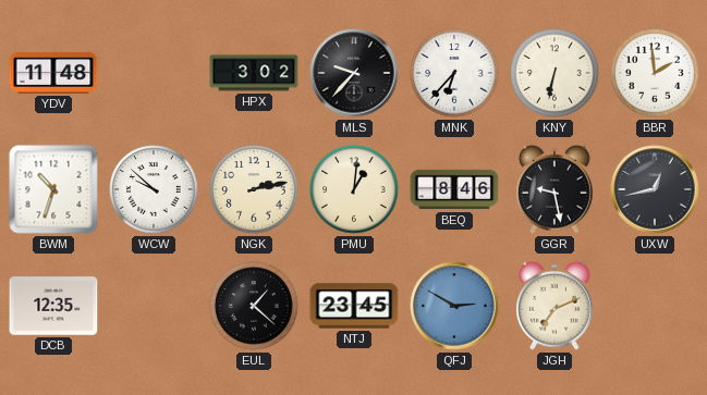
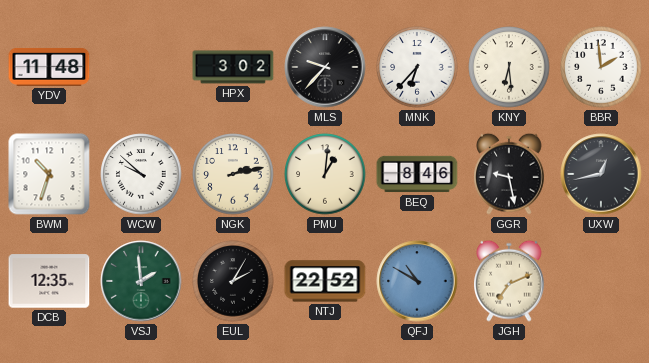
KNY: 6:32 -> 6:29 (509, 67)
VSJ: none -> 1:59 (141, 281)
EUL: 1:22 -> 2:05 (233, 281)
NTJ: 23:45 -> 22:52 (325, 281)
QFJ: 2:50 -> 10:50 (417, 281)
